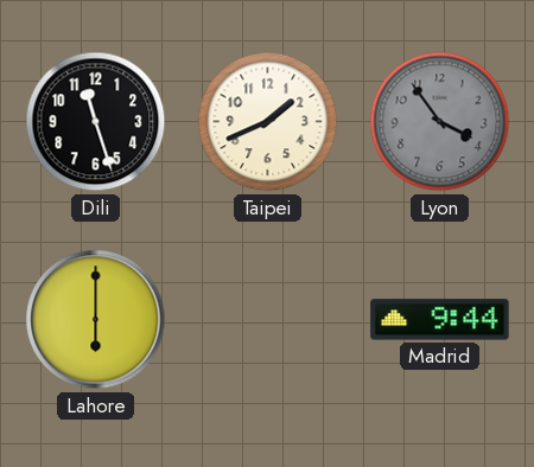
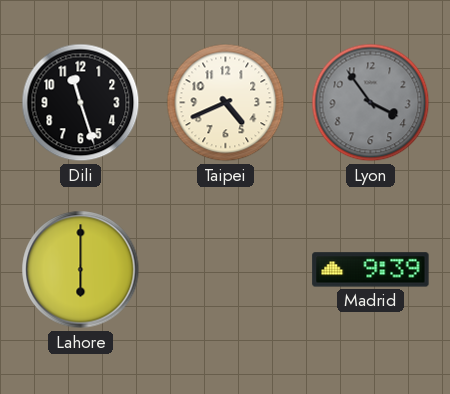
Taipei: 1:41 -> 4:41 (226, 103)
Madrid: 9:44 -> 9:39 (371, 270)
